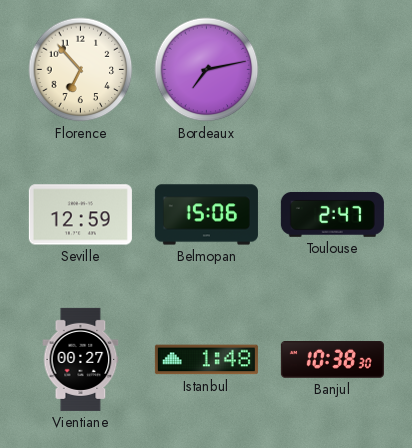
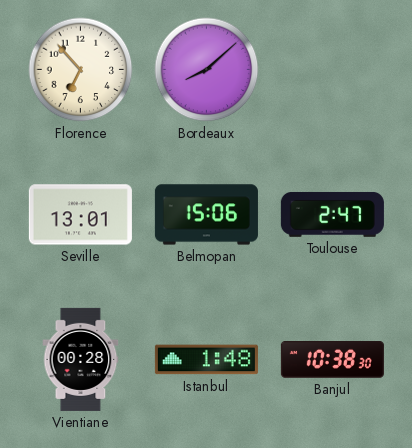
Bordeaux: 7:13 -> 8:08 (207, 70)
Seville: 12:59 -> 13:01 (80, 215)
Vientiane: 00:27 -> 00:28 (81, 359)
